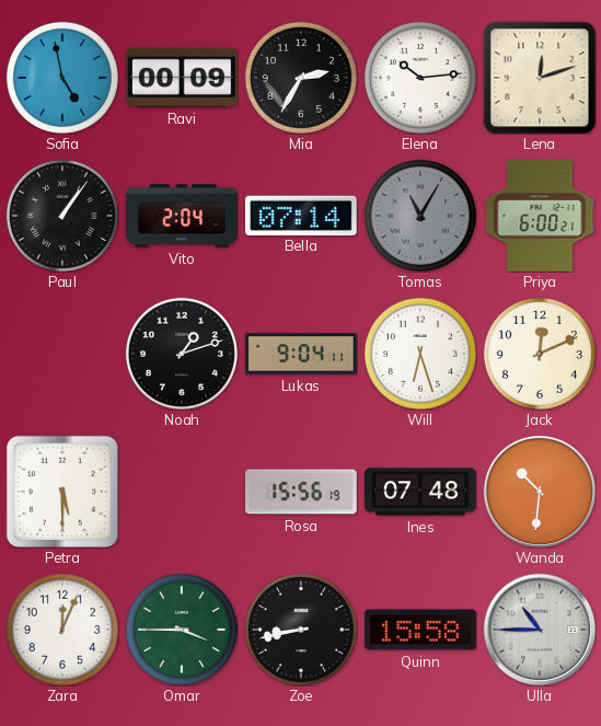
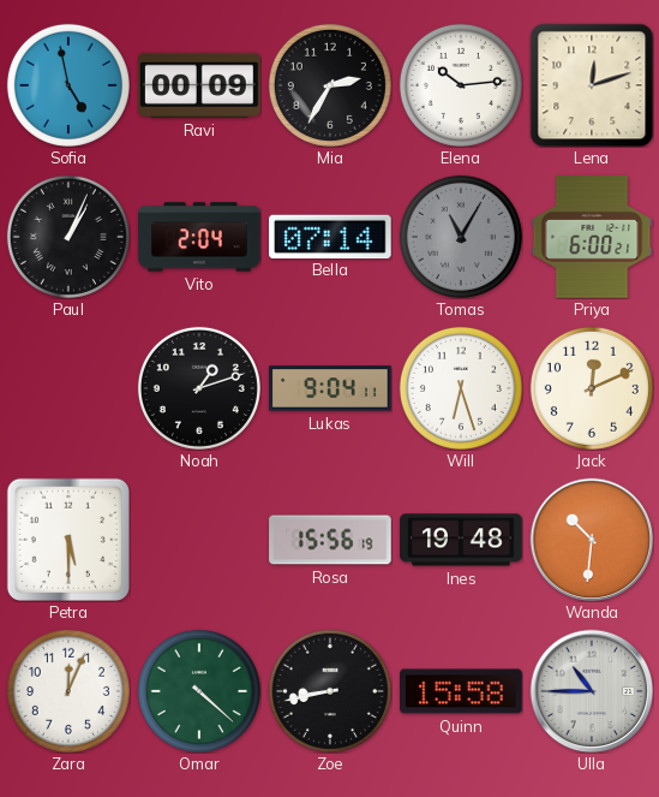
Paul: 1:06 -> 1:04 (68, 237)
Ines: 07:48 -> 19:48 (461, 540)
Omar: 3:45 -> 4:22 (199, 691)
